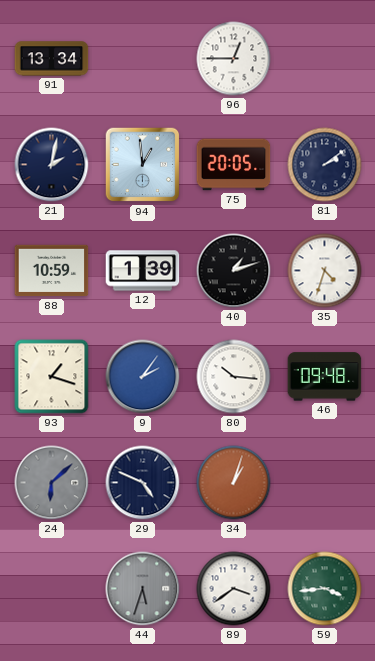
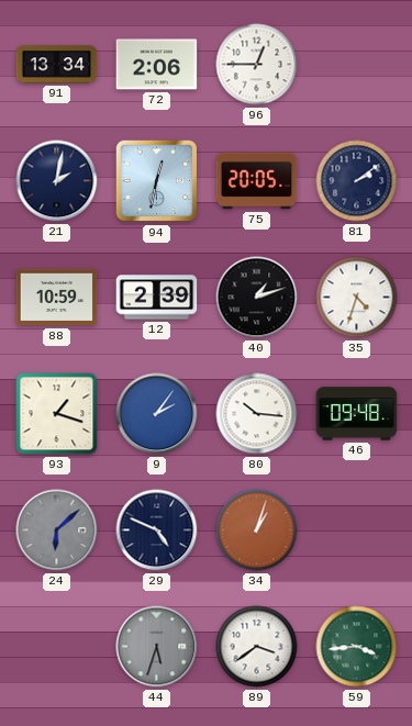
72: none -> 2:06 (157, 65)
94: 12:59 -> 12:32 (157, 181)
12: 1:39 -> 2:39 (157, 298)
